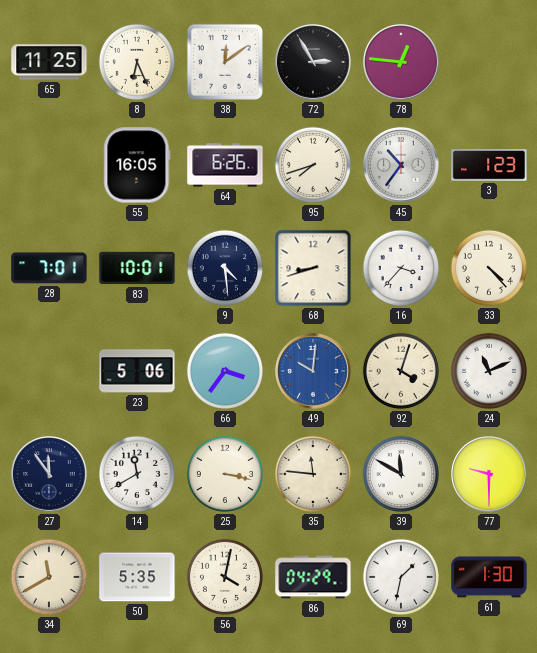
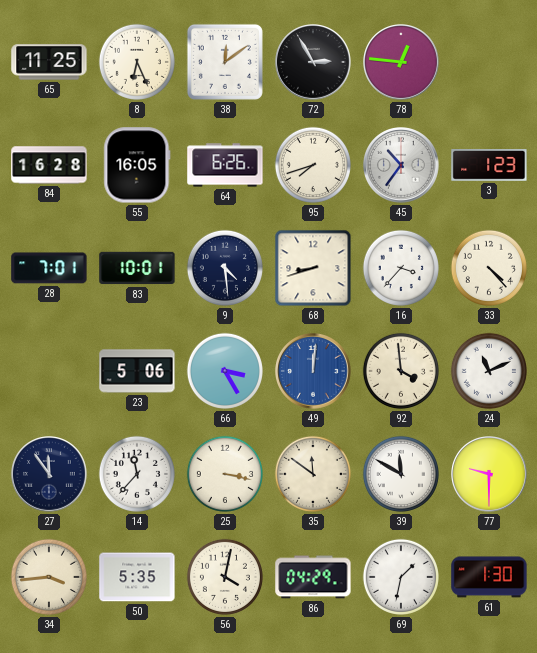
84: none -> 16:28 (49, 165)
66: 3:36 -> 3:25 (225, 371)
49: 10:01 -> 12:01 (313, 371)
92: 4:03 -> 3:59 (401, 371)
14: 11:40 -> 11:37 (137, 474)
35: 11:46 -> 11:51 (313, 474)
34: 11:40 -> 3:44 (49, 577)
